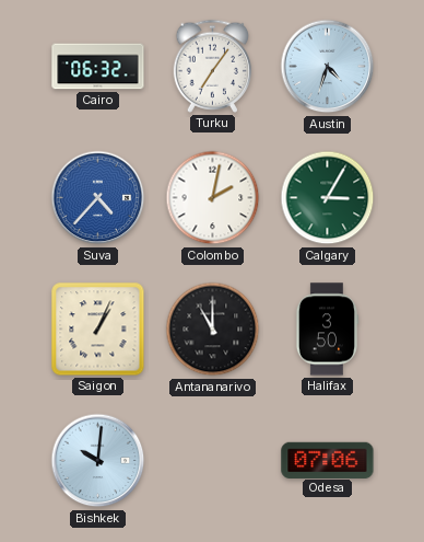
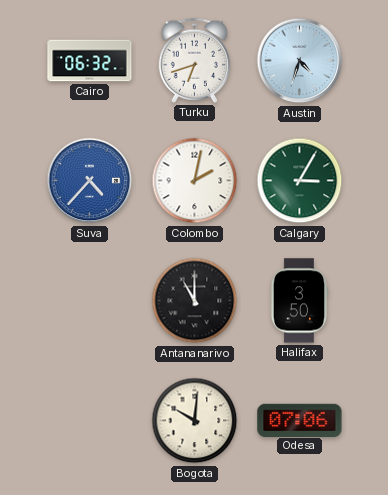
Turku: 7:06 -> 6:42 (195, 60)
Saigon: 1:04 -> none (98, 330)
Bishkek: 10:01 -> none (98, 461)
Bogota: none -> 10:01 (195, 421)
